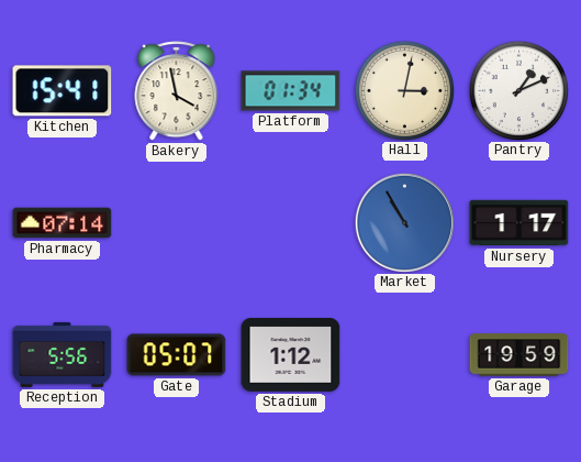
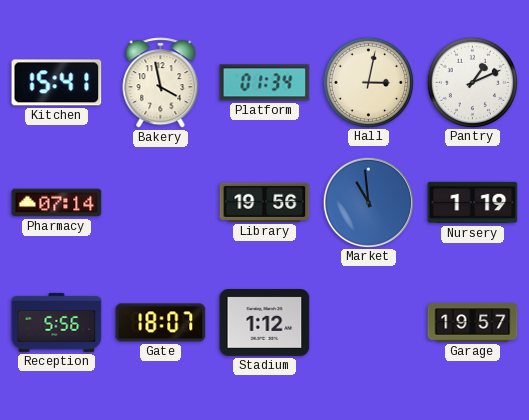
Library: none -> 19:56 (265, 202)
Market: 10:55 -> 10:59 (368, 202)
Nursery: 1:17 -> 1:19 (473, 203)
Gate: 05:07 -> 18:07 (161, 323)
Garage: 19:59 -> 19:57 (473, 323)
